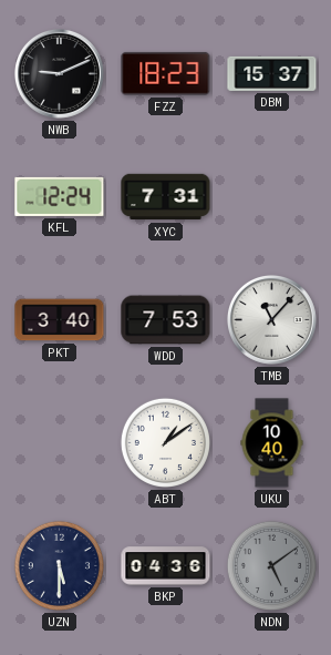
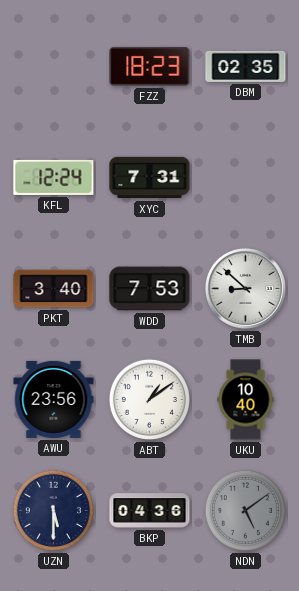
NWB: 9:11 -> none (59, 73)
DBM: 15:37 -> 02:35 (246, 66)
TMB: 11:07 -> 8:52 (245, 288)
AWU: none -> 23:56 (54, 399)
